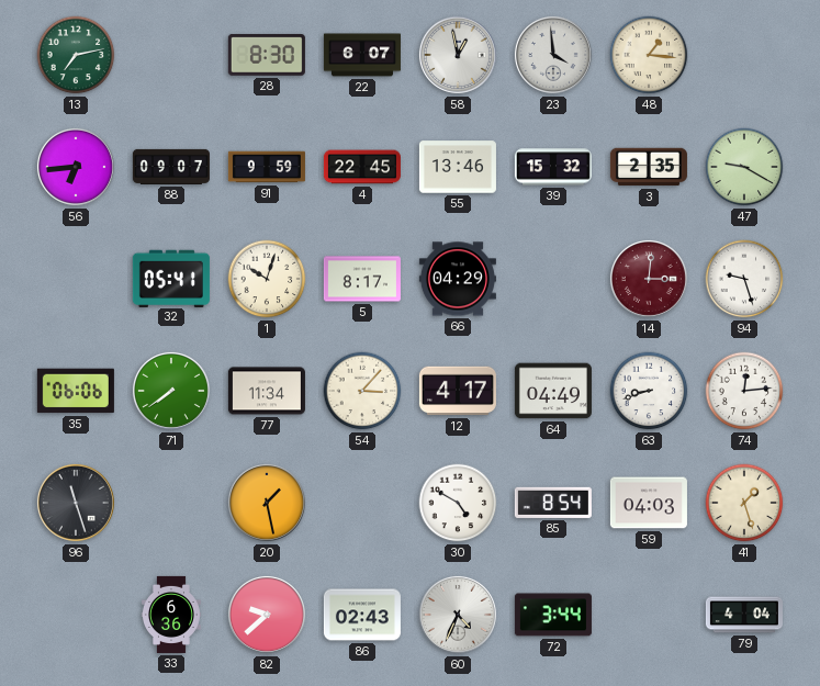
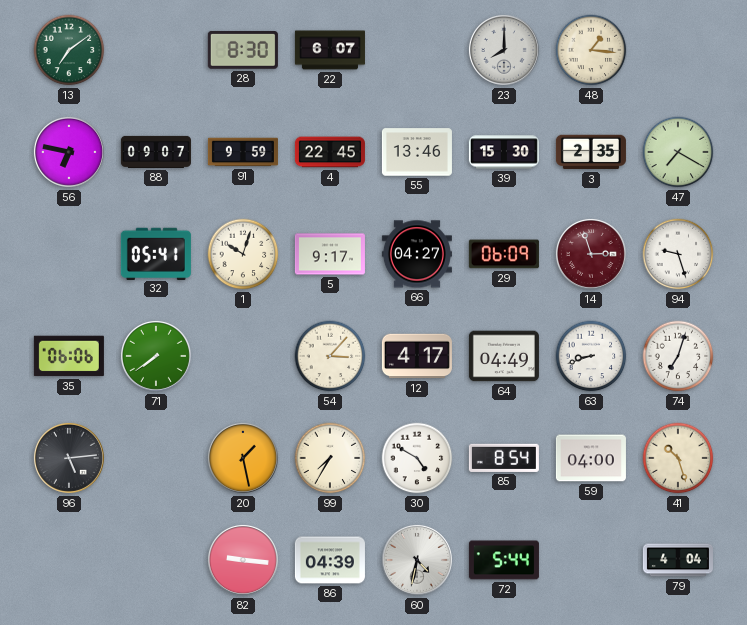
13: 7:13 -> 7:09 (69, 50)
58: 12:58 -> none (458, 55)
23: 3:59 -> 8:00 (504, 50)
56: 6:44 -> 6:47 (69, 152)
39: 15:32 -> 15:30 (504, 152)
47: 9:20 -> 7:20 (678, 152)
5: 8:17 -> 9:17 (330, 254)
66: 04:29 -> 04:27 (417, 254)
29: none -> 06:09 (504, 254)
14: 3:01 -> 2:57 (591, 254)
77: 11:34 -> none (267, 391)
74: 12:14 -> 7:03 (678, 356)
96: 11:27 -> 5:14 (69, 458)
99: none -> 7:35 (330, 458)
59: 04:03 -> 04:00 (591, 458)
41: 1:27 -> 10:27 (678, 458)
33: 6:36 -> none (171, 615)
82: 9:38 -> 9:16 (243, 560)
86: 02:43 -> 04:39 (330, 560)
60: 4:34 -> 4:32 (417, 560)
72: 3:44 -> 5:44 (504, 560)
